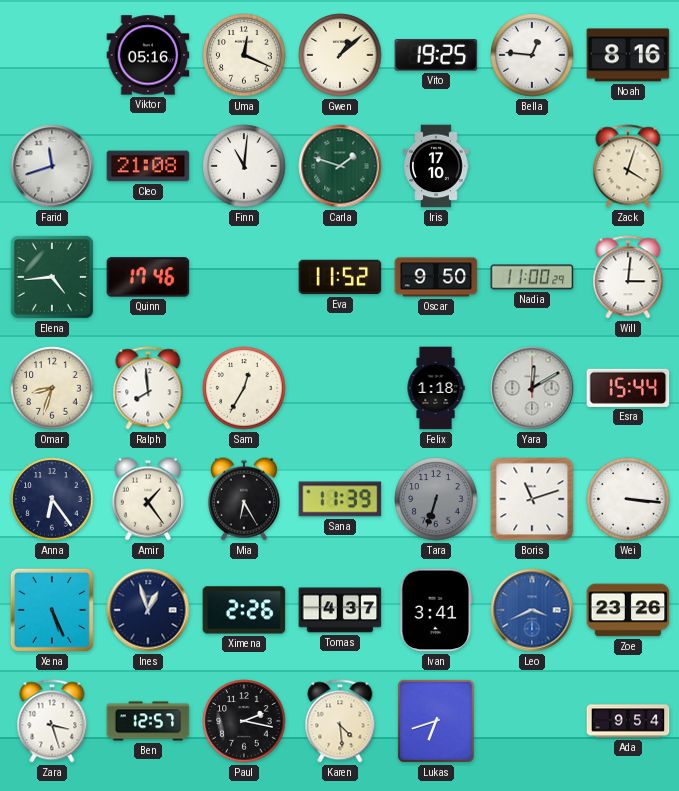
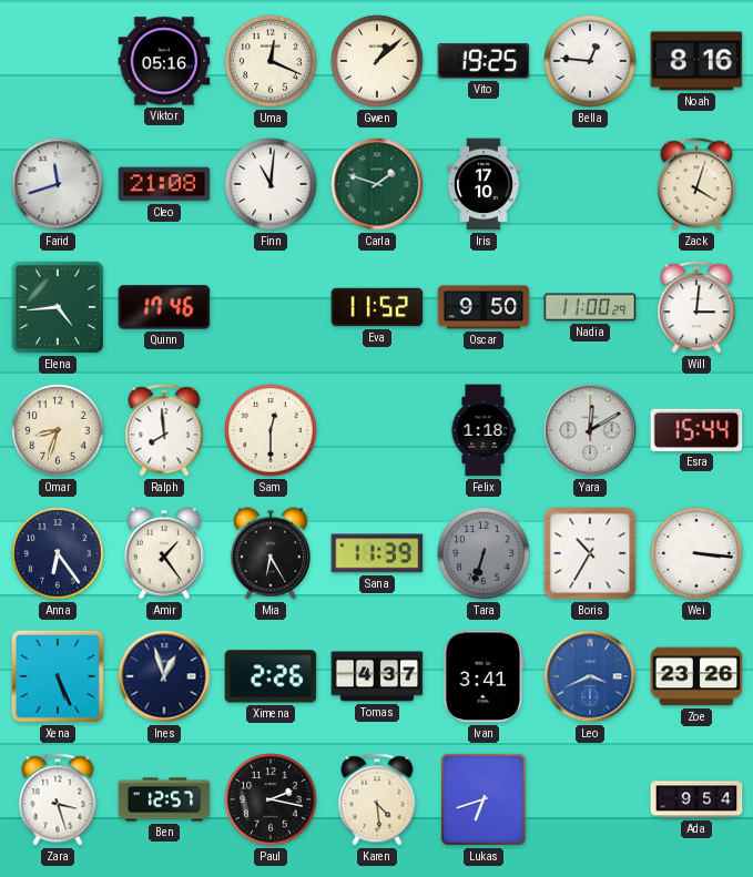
Sam: 12:35 -> 12:30 (271, 430)
Boris: 11:12 -> 10:35 (590, 553)
